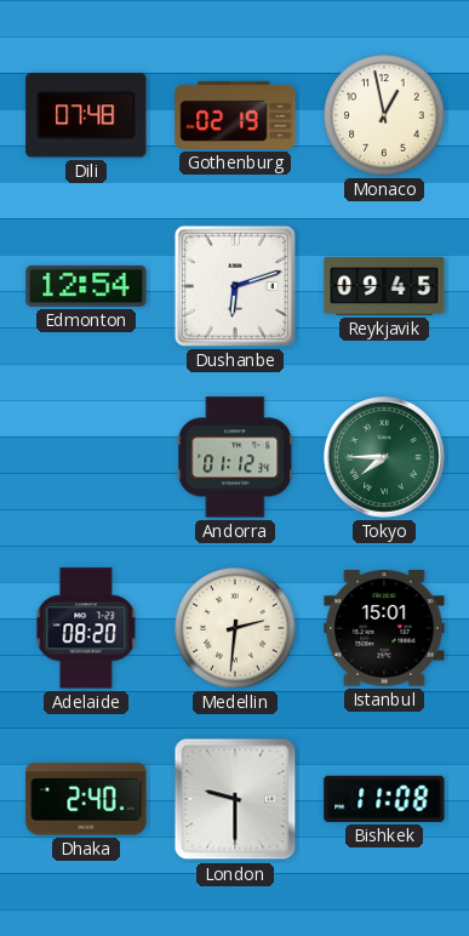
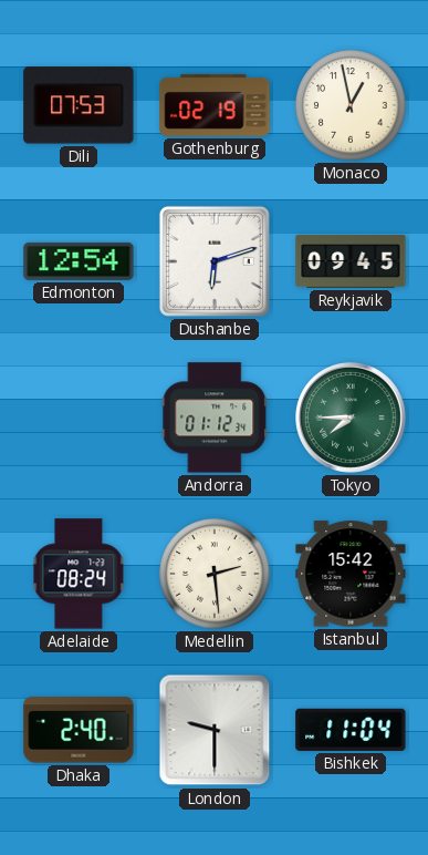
Dili: 07:48 -> 07:53 (79, 105)
Adelaide: 08:20 -> 08:24 (79, 574)
Medellin: 2:31 -> 2:29 (215, 574)
Istanbul: 15:01 -> 15:42 (351, 574)
Bishkek: 11:08 -> 11:04 (351, 730)
